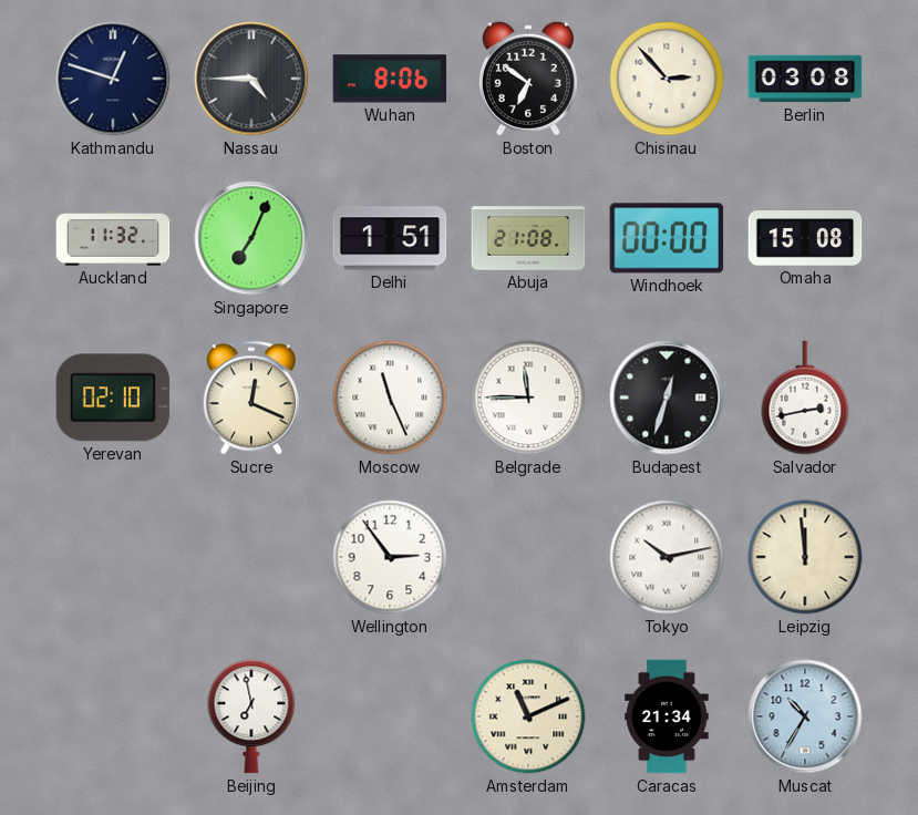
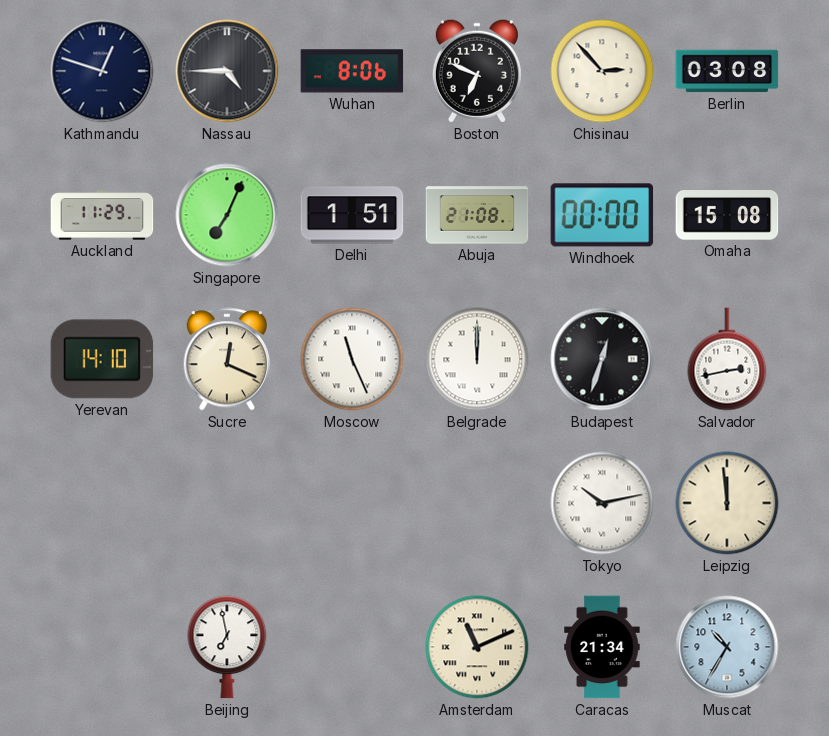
Boston: 6:51 -> 6:49 (477, 71)
Auckland: 11:32 -> 11:29 (102, 215)
Yerevan: 02:10 -> 14:10 (102, 359)
Belgrade: 11:45 -> 12:00 (477, 359)
Wellington: 2:54 -> none (390, 557)
